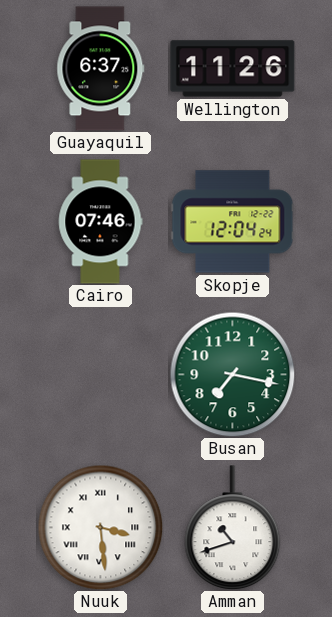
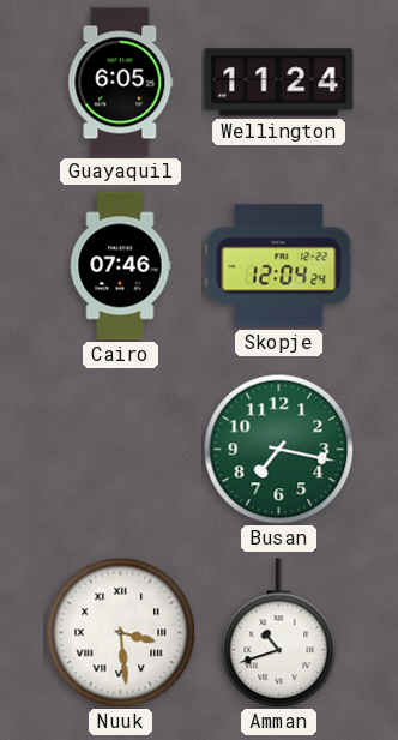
Guayaquil: 6:37 -> 6:05 (121, 83)
Wellington: 11:26 -> 11:24 (279, 83)
